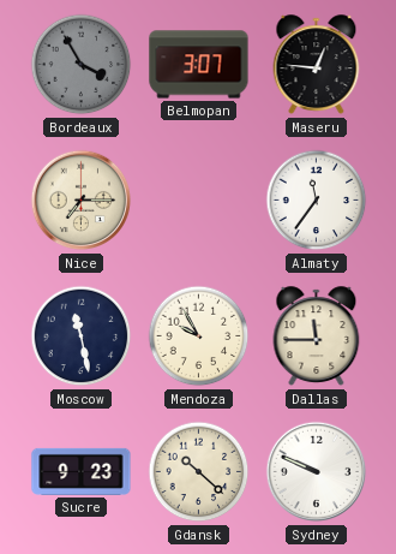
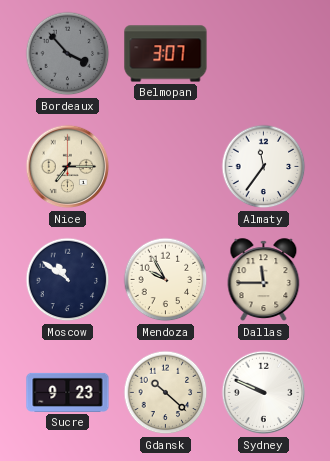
Bordeaux: 3:55 -> 3:53 (68, 54)
Maseru: 12:46 -> none (317, 65)
Moscow: 11:28 -> 10:51 (68, 280)
